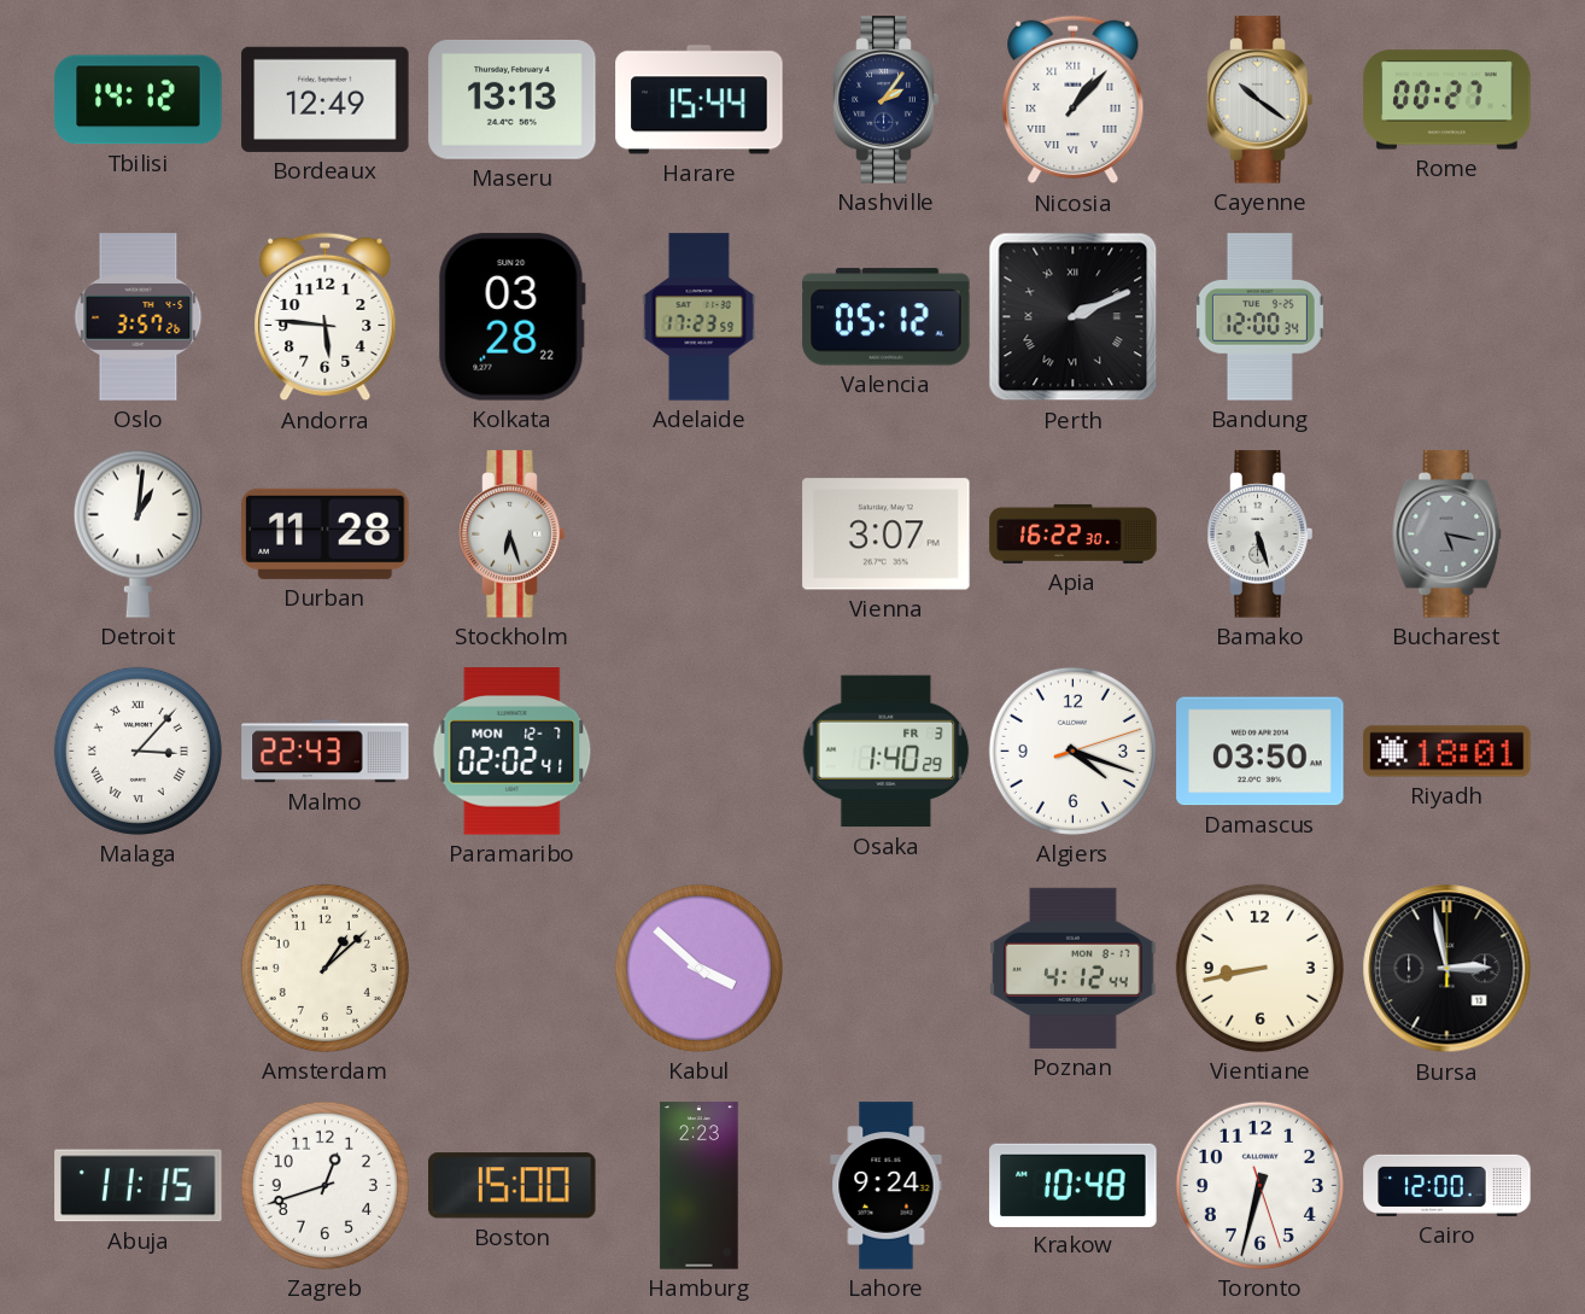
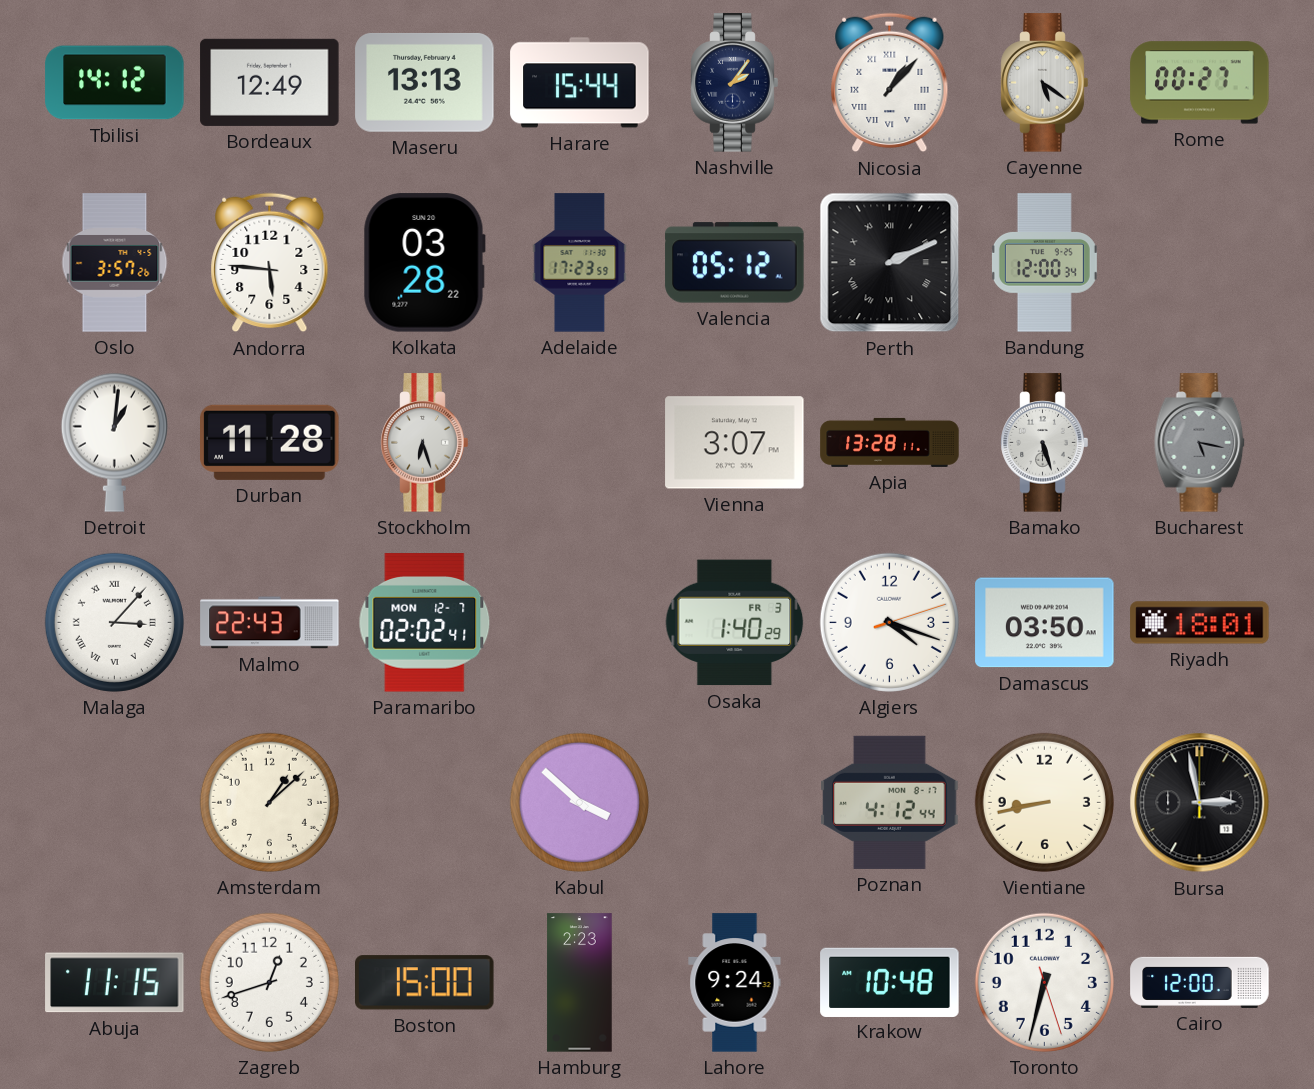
Cayenne: 10:21 -> 5:21 (1045, 83)
Apia: 16:22 -> 13:28 (890, 442)
